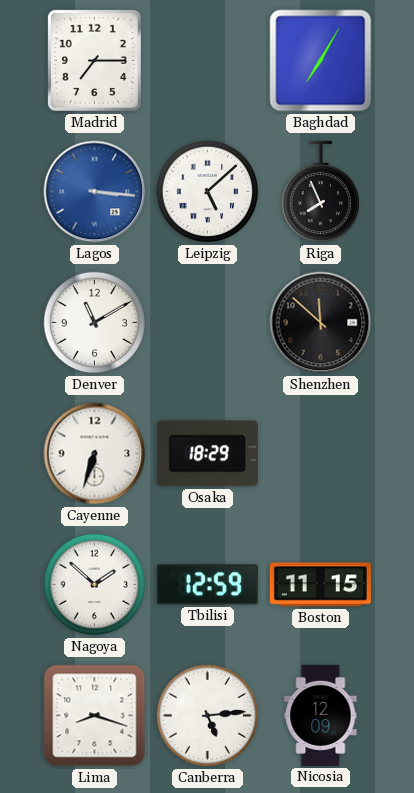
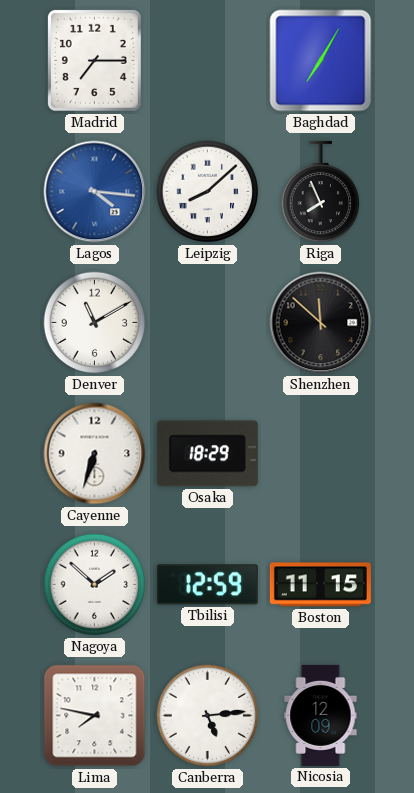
Lagos: 3:16 -> 4:16 (95, 192)
Leipzig: 5:08 -> 8:08 (208, 192)
Lima: 8:18 -> 7:47 (95, 716)
